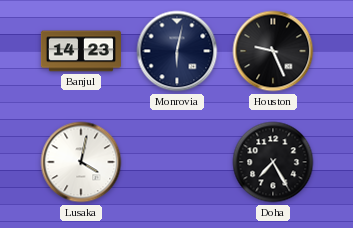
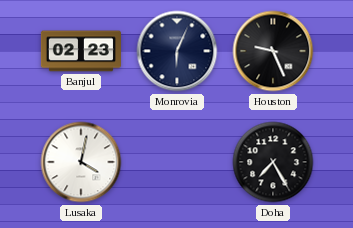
Banjul: 14:23 -> 02:23 (81, 51)
Monrovia: 6:02 -> 6:04 (177, 51)
